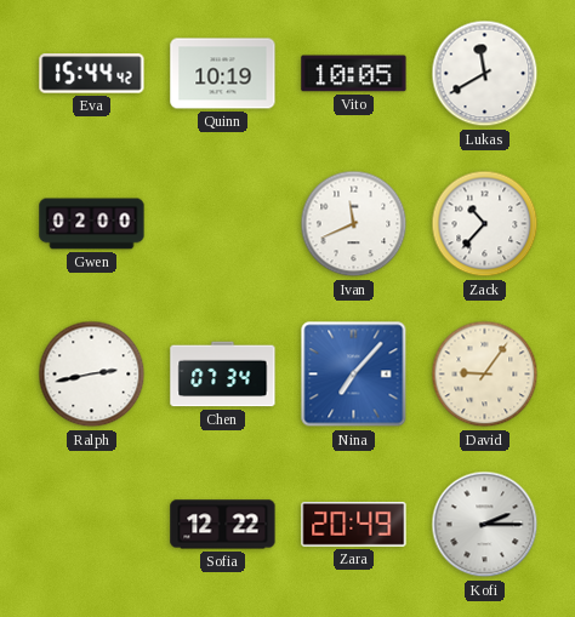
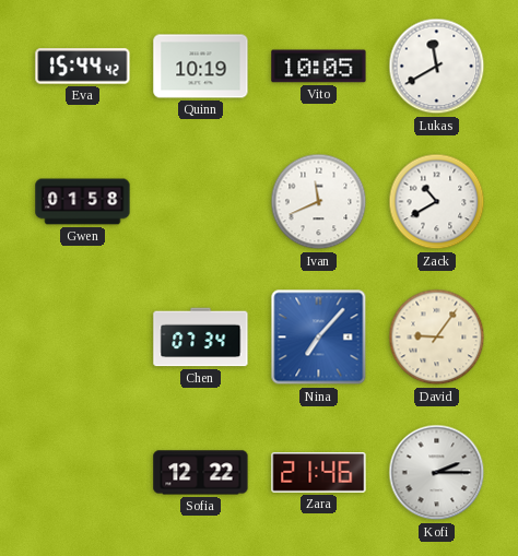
Gwen: 02:00 -> 01:58 (83, 202)
Zack: 10:37 -> 10:40 (437, 202)
Ralph: 2:43 -> none (92, 375)
Zara: 20:49 -> 21:46 (319, 473)
